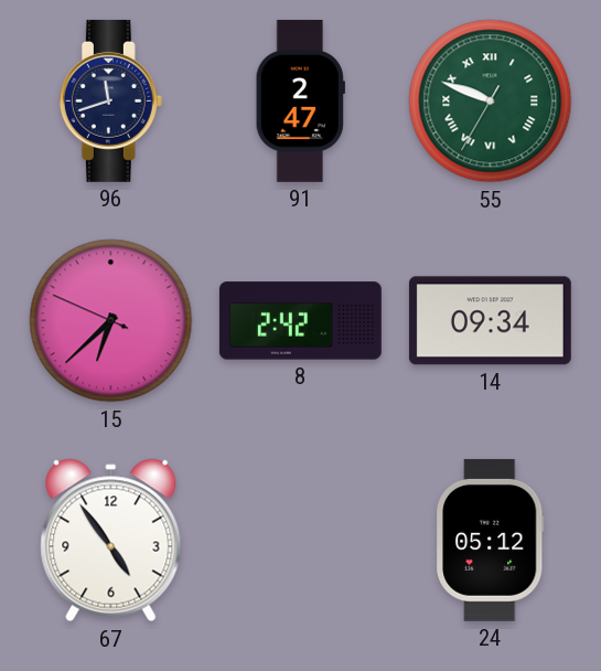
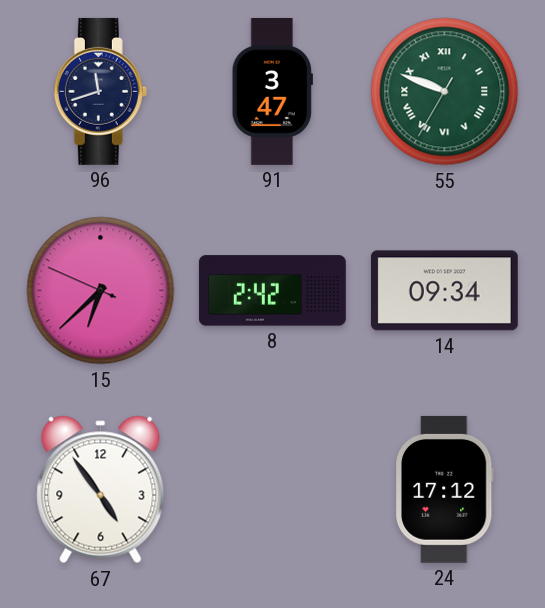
91: 2:47 -> 3:47 (272, 91)
24: 05:12 -> 17:12 (445, 489)
